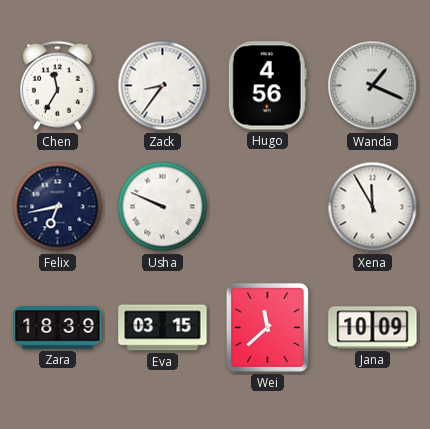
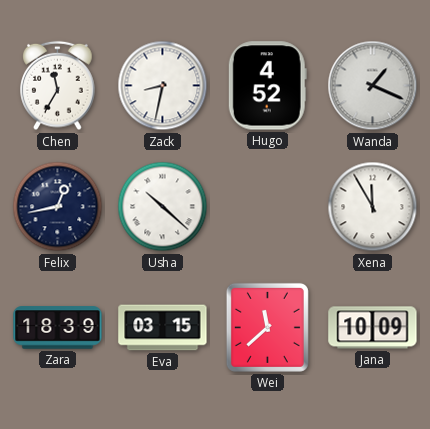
Zack: 8:36 -> 8:32 (163, 86)
Hugo: 4:56 -> 4:52 (267, 86)
Felix: 6:43 -> 12:43 (58, 207)
Usha: 9:49 -> 10:22 (163, 207)
